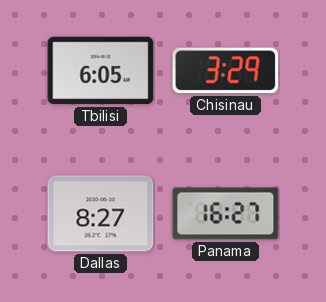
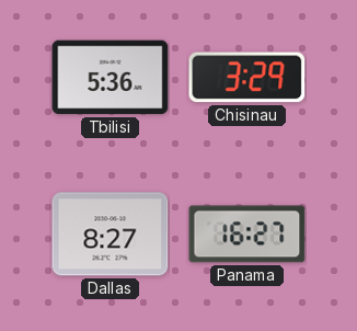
Tbilisi: 6:05 -> 5:36 (111, 78)
